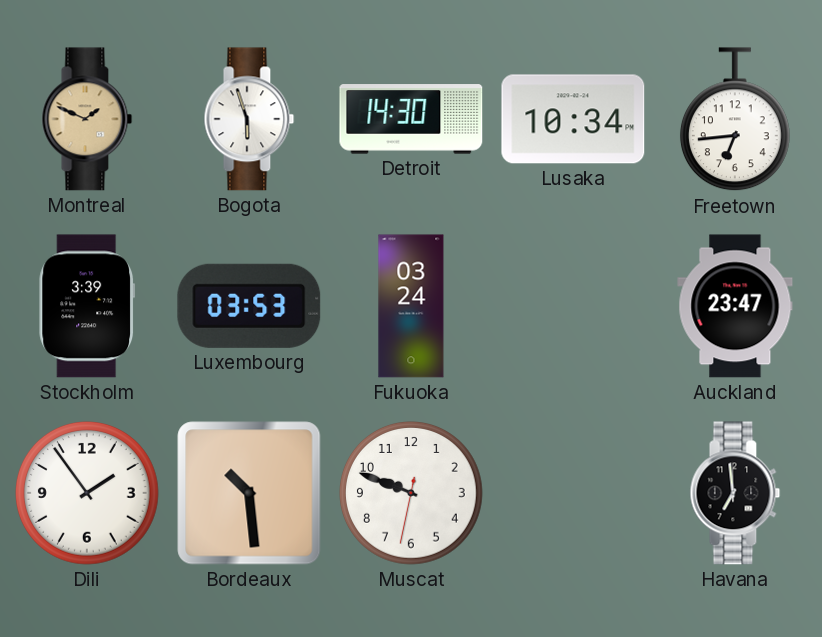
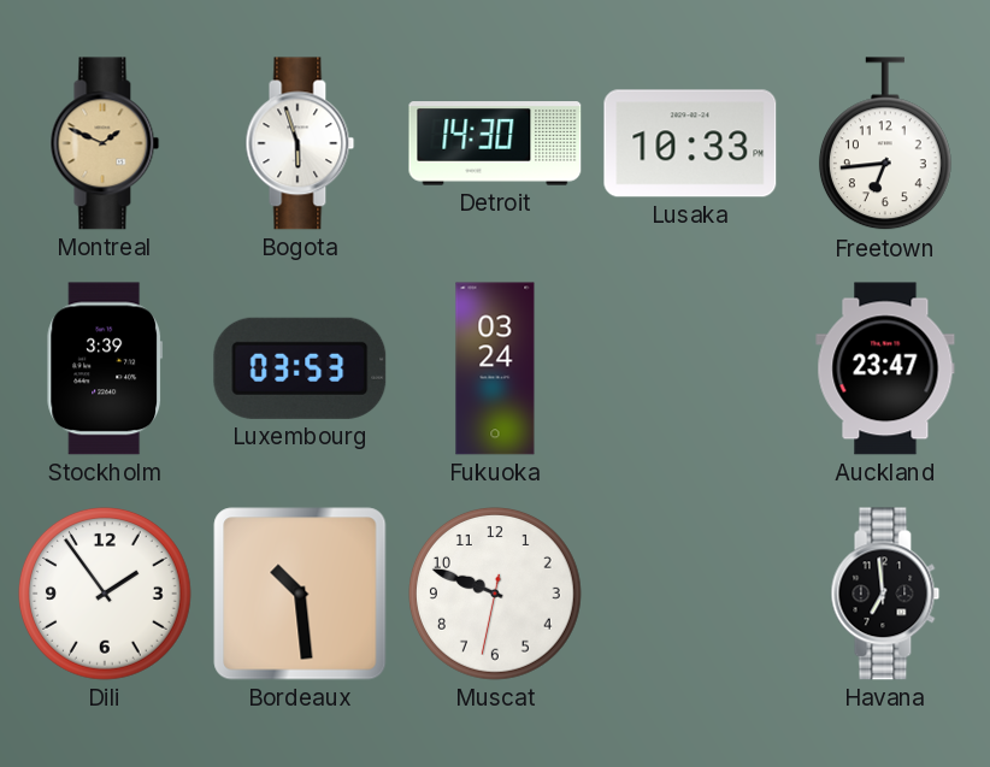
Lusaka: 10:34 -> 10:33 (690, 143)
